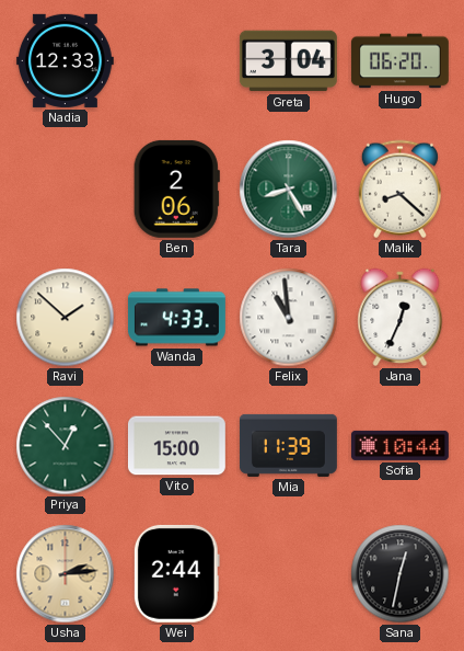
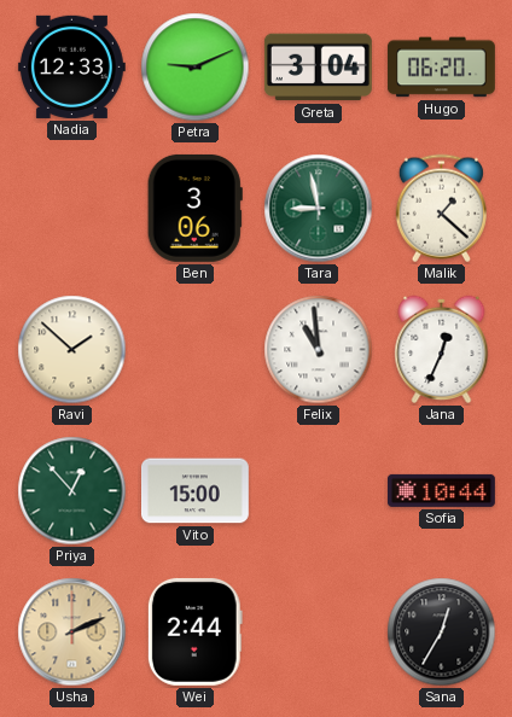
Petra: none -> 9:11 (196, 68)
Ben: 2:06 -> 3:06 (194, 208)
Tara: 8:25 -> 8:58 (319, 209)
Malik: 8:22 -> 1:22 (441, 209)
Wanda: 4:33 -> none (176, 318)
Mia: 11:39 -> none (288, 445)
Usha: 2:14 -> 2:11 (72, 633)
Sana: 12:32 -> 12:35 (442, 633)
